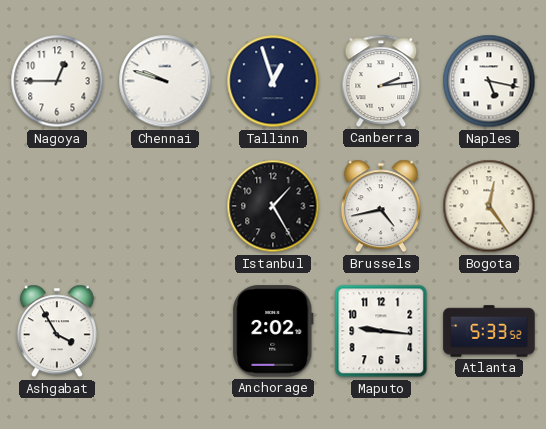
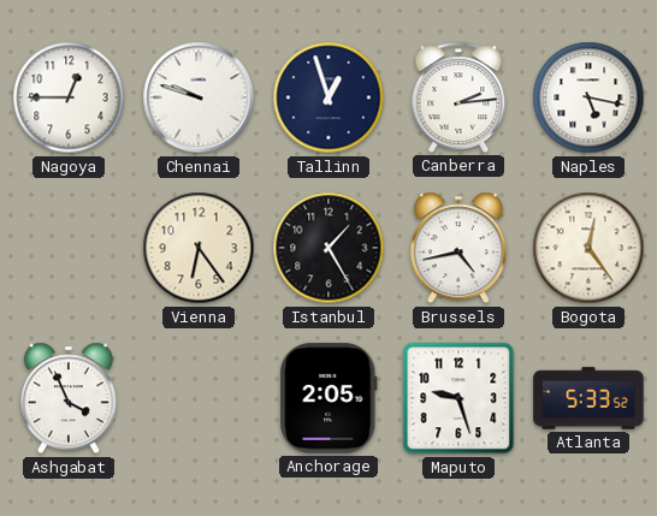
Vienna: none -> 6:24 (199, 248)
Ashgabat: 3:55 -> 3:56 (69, 398)
Anchorage: 2:02 -> 2:05 (328, 398)
Maputo: 9:16 -> 9:27 (458, 398)
